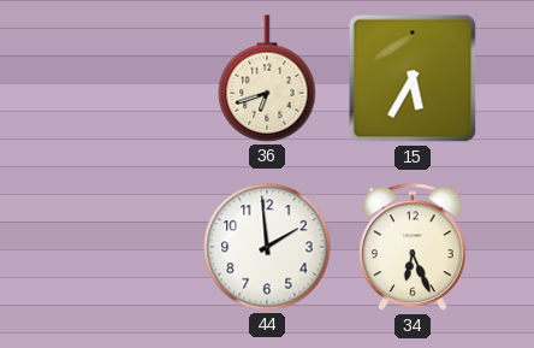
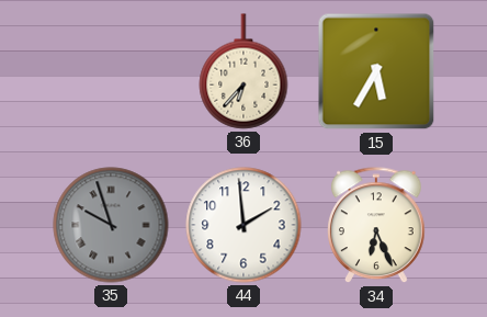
36: 6:42 -> 6:37 (243, 71)
35: none -> 9:57 (111, 225)
